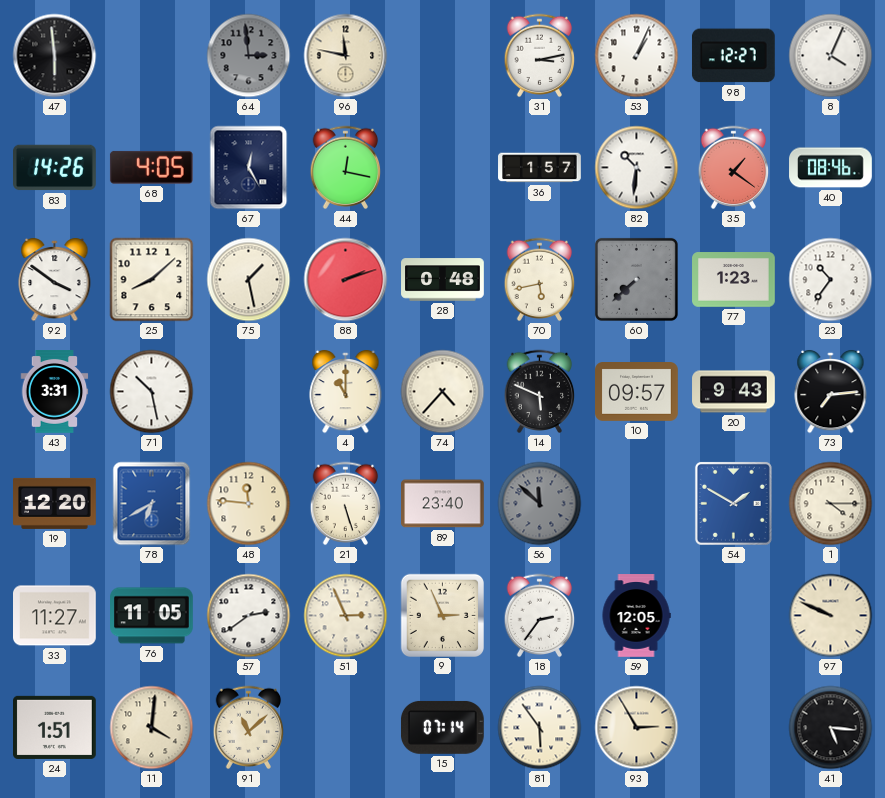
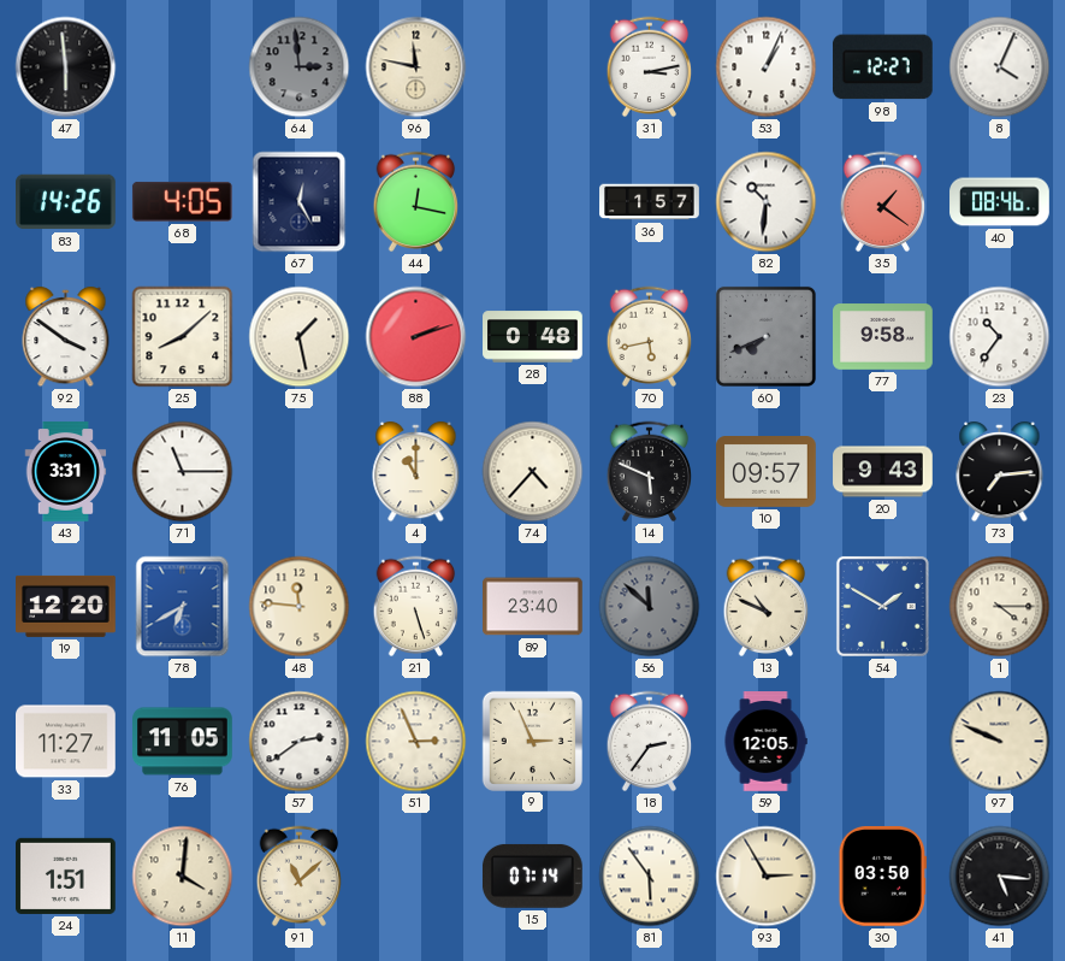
60: 7:38 -> 7:41 (765, 336)
77: 1:23 -> 9:58 (883, 337)
71: 10:28 -> 11:15 (183, 472)
13: none -> 10:49 (767, 607)
30: none -> 03:50 (882, 877)
